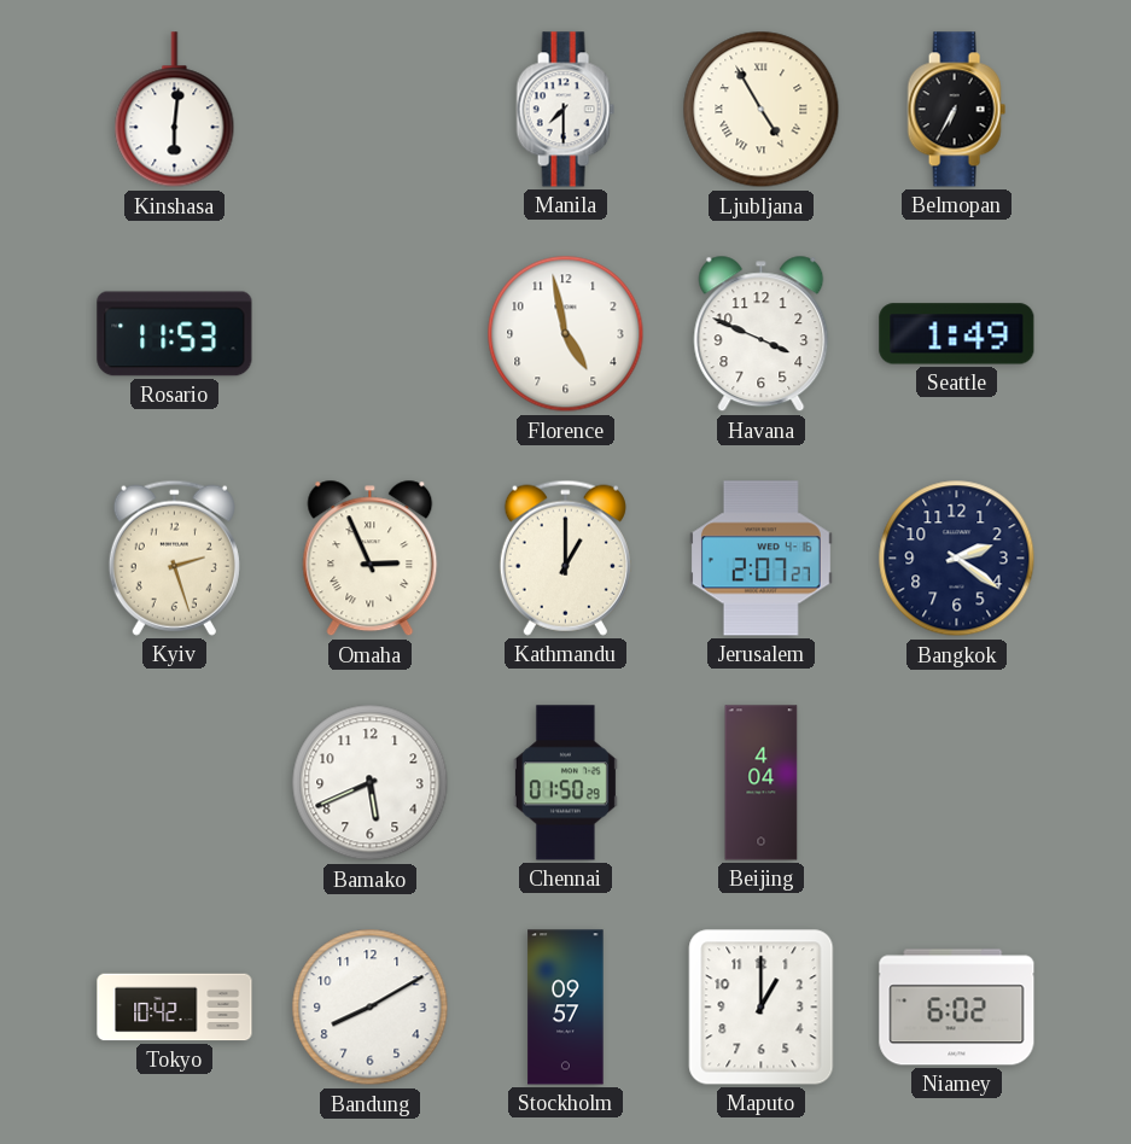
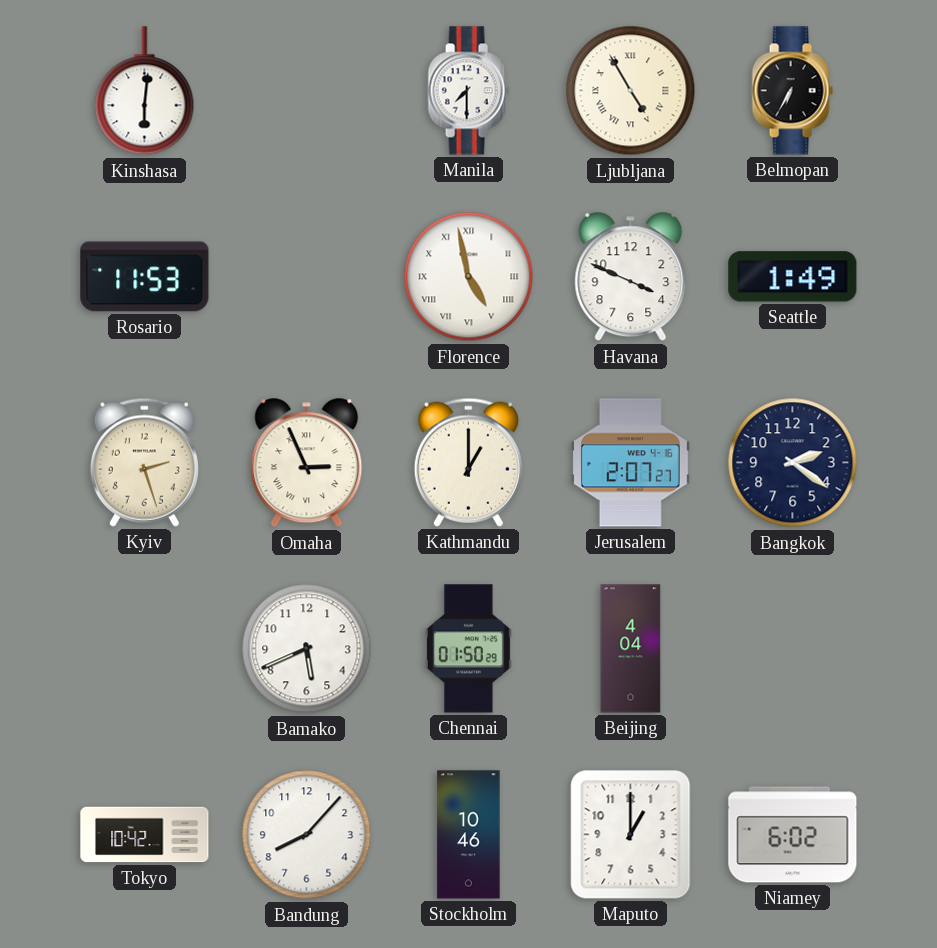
Florence numerals: Arabic -> Roman (469, 277)
Bandung: 8:10 -> 8:07 (307, 835)
Stockholm: 09:57 -> 10:46 (469, 835)
